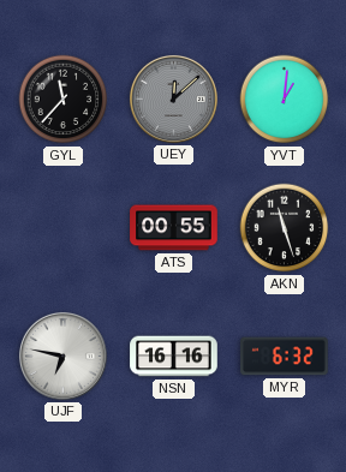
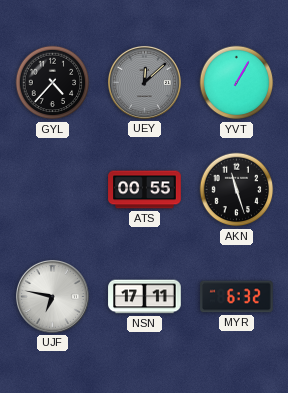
GYL: 11:37 -> 4:37 (53, 83)
YVT: 1:01 -> 1:05 (237, 83)
NSN: 16:16 -> 17:11 (145, 297)
